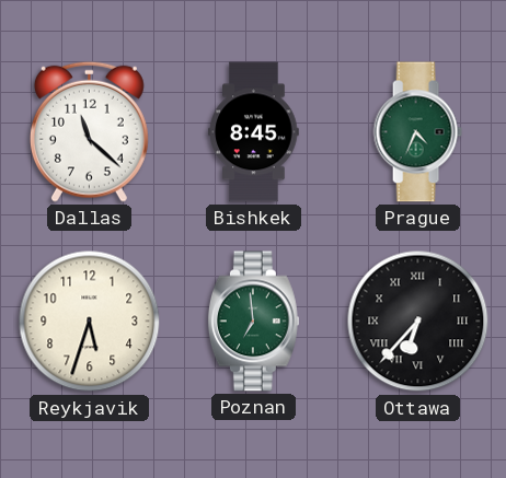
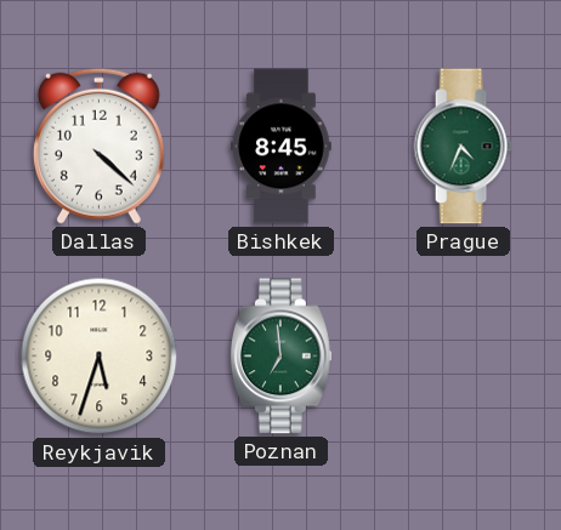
Dallas: 11:22 -> 4:22 (98, 146)
Ottawa: 6:37 -> none (418, 322)
